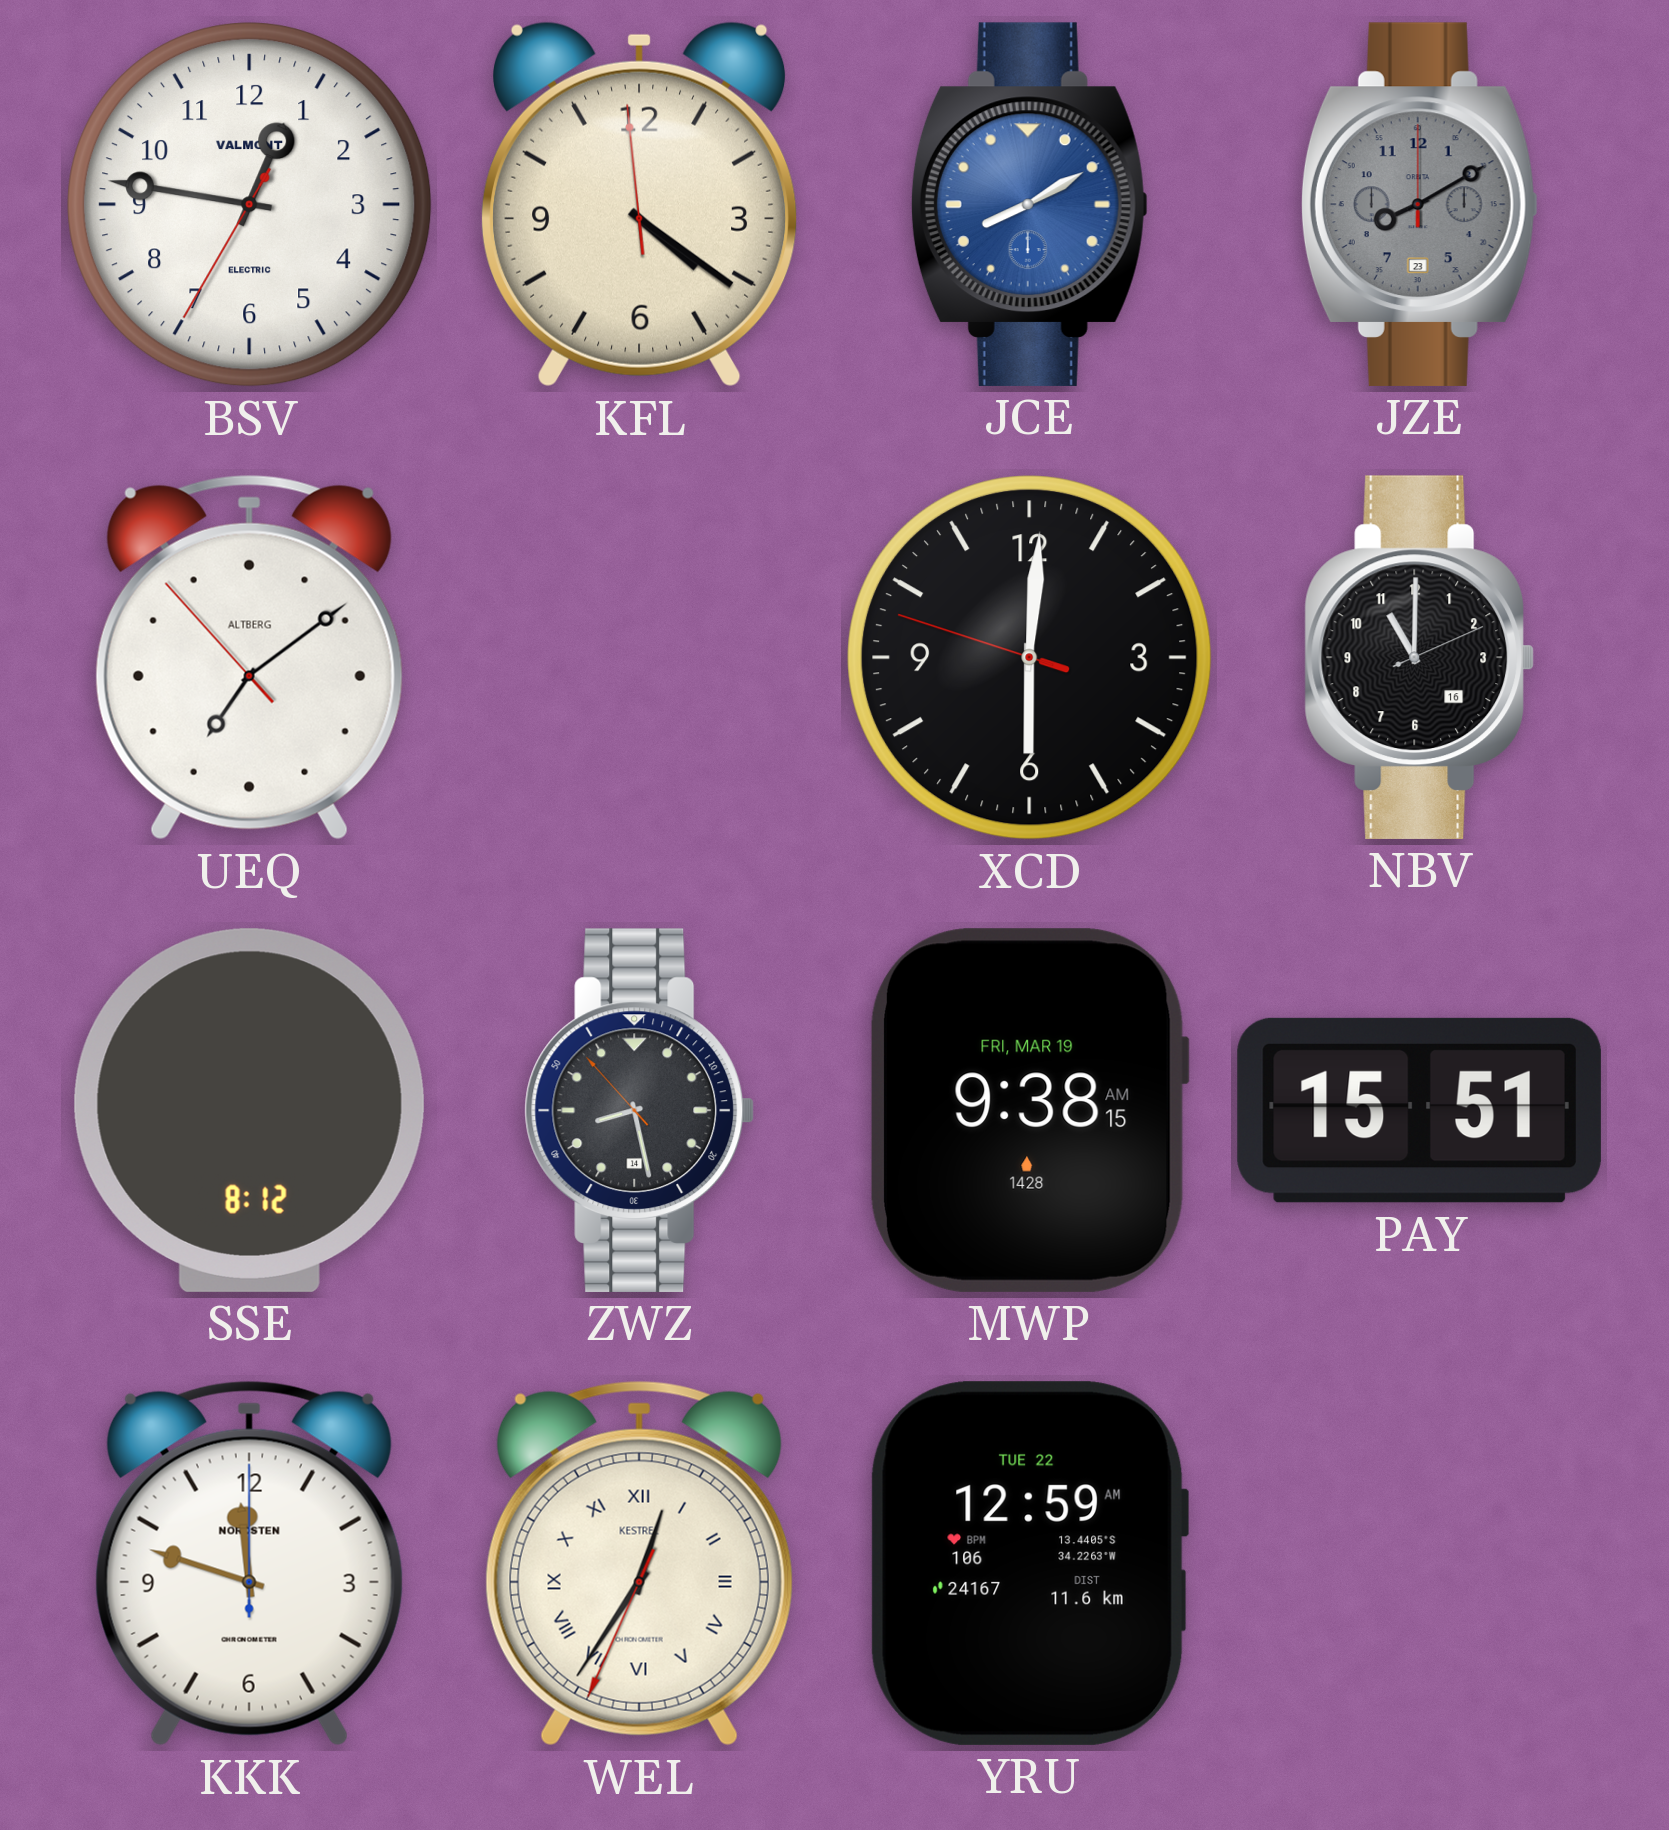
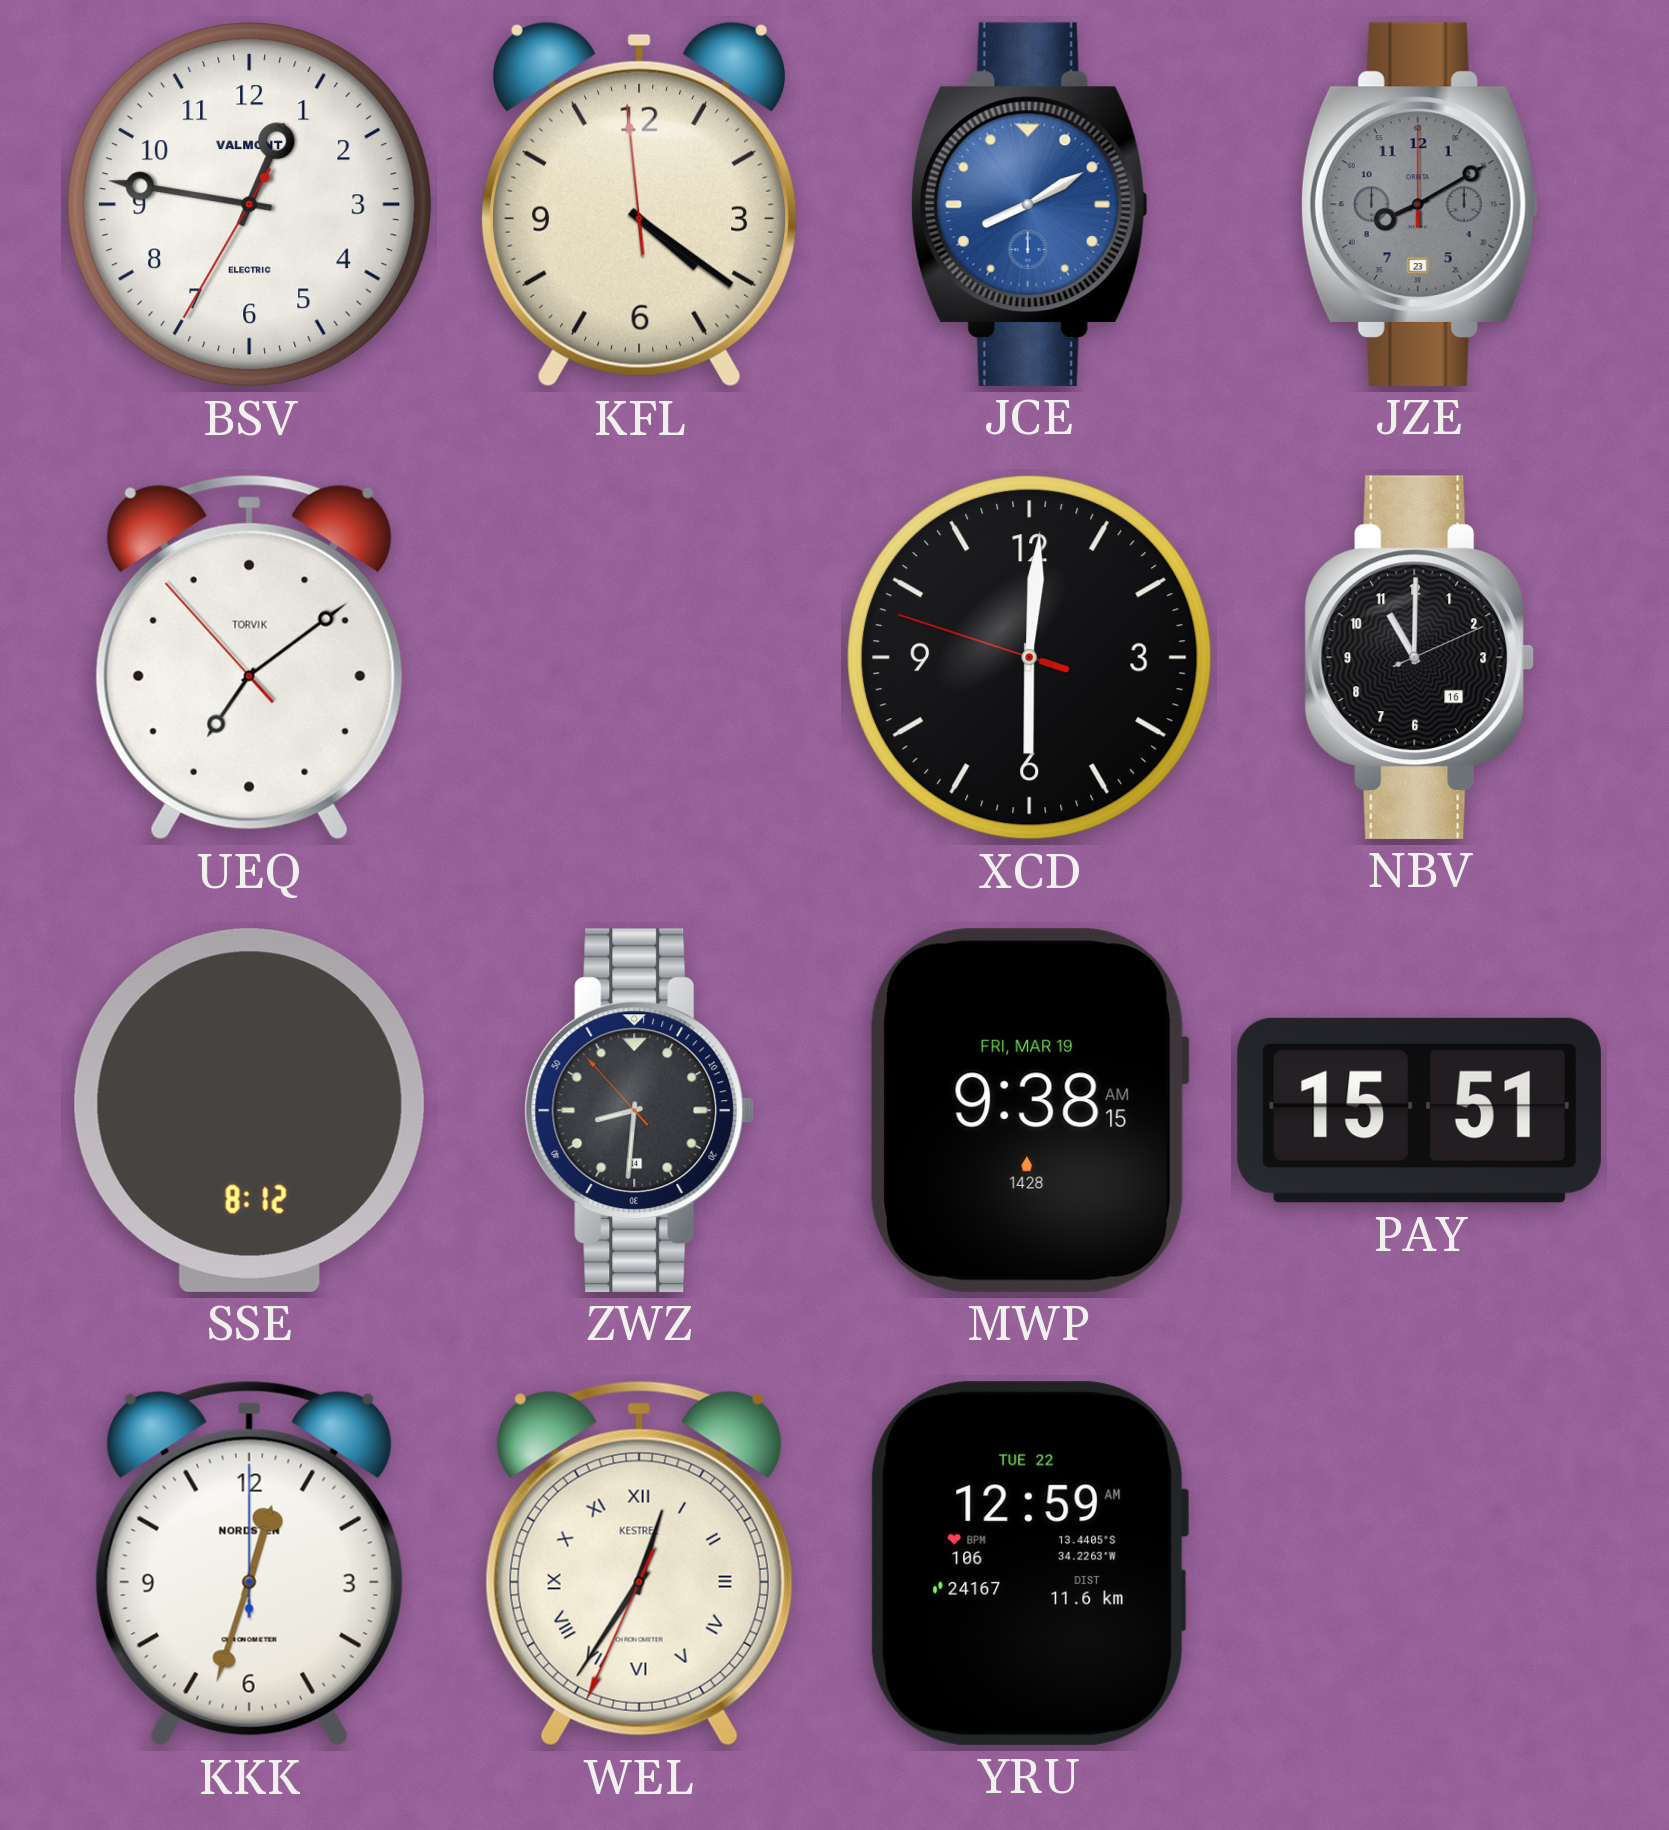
UEQ brand: ALTBERG -> TORVIK (249, 657)
ZWZ: 8:27 -> 8:30 (640, 1110)
KKK: 11:48 -> 12:33 (249, 1563)
